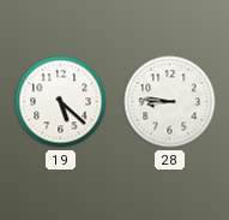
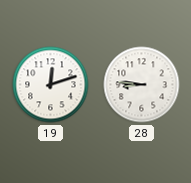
19: 5:22 -> 12:12 (51, 85)
